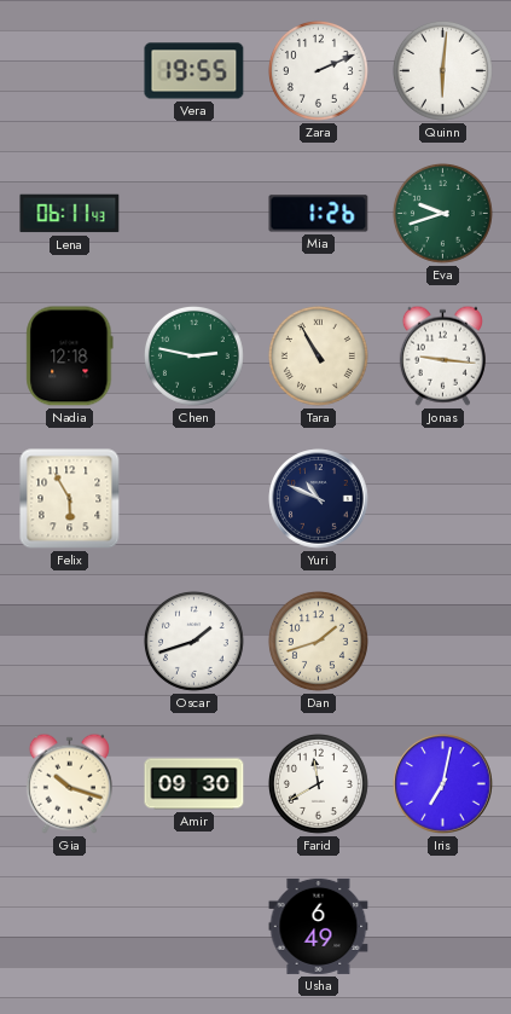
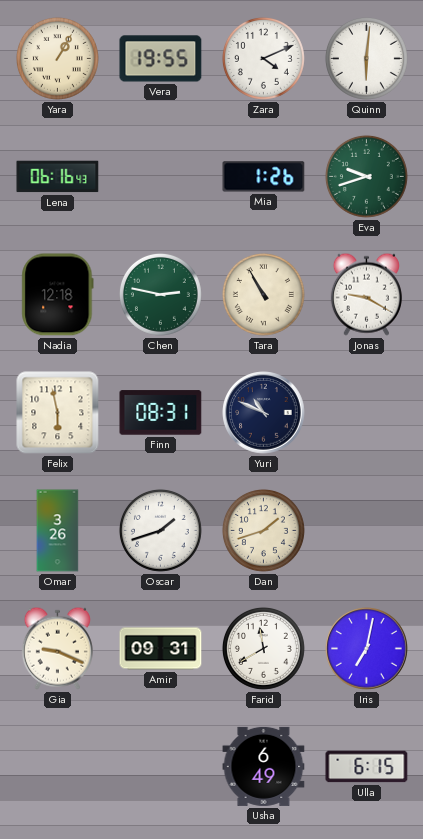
Yara: none -> 1:05 (57, 58)
Zara: 2:11 -> 4:11 (263, 58)
Lena: 06:11 -> 06:16 (58, 177)
Jonas: 9:16 -> 9:20 (366, 294)
Felix: 5:55 -> 5:58 (58, 413)
Finn: none -> 08:31 (161, 413)
Omar: none -> 3:26 (58, 531)
Gia: 10:18 -> 9:19 (57, 648)
Amir: 09:30 -> 09:31 (161, 649)
Ulla: none -> 6:15 (367, 767)
